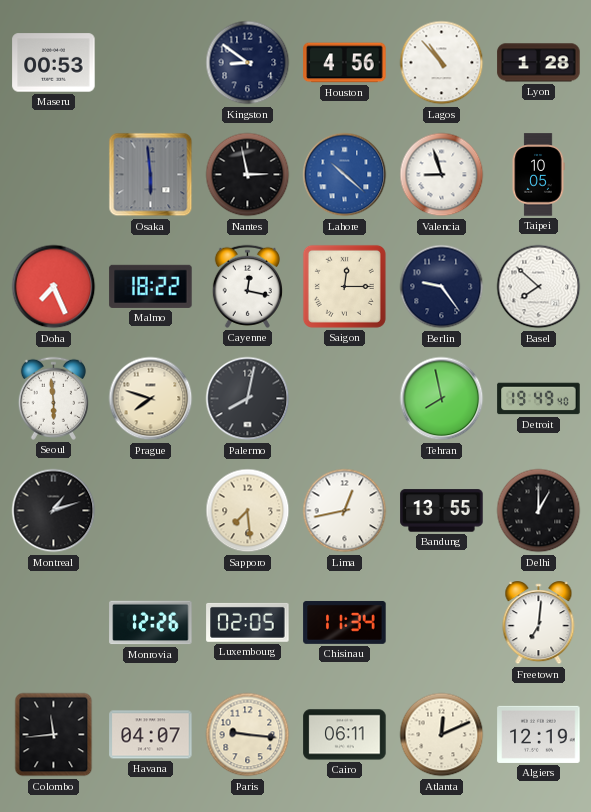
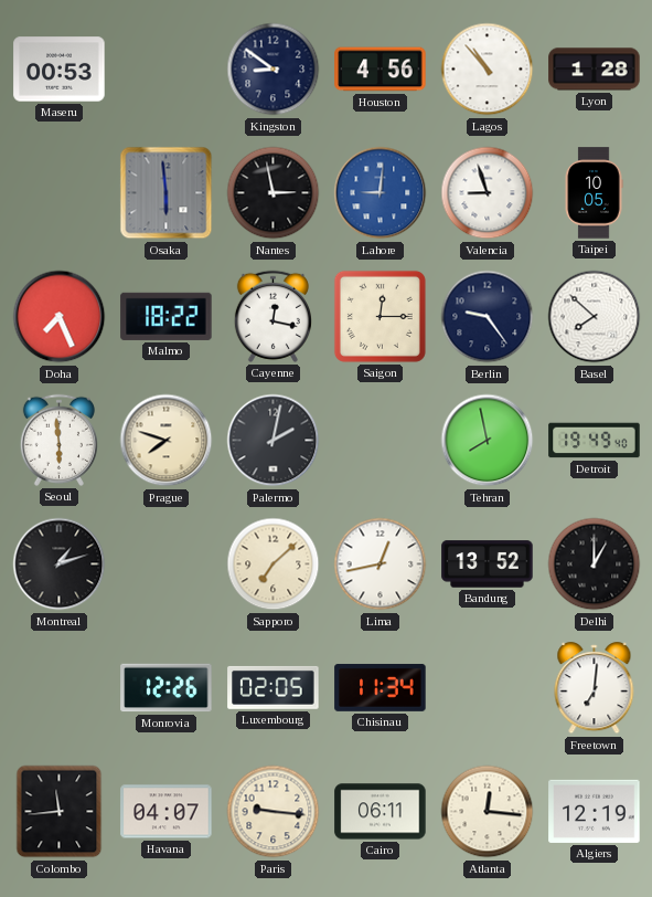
Lahore: 10:22 -> 9:01 (381, 193)
Palermo: 8:02 -> 2:02 (274, 441)
Sapporo: 7:29 -> 7:08 (274, 564)
Bandung: 13:55 -> 13:52 (488, 564)
Atlanta: 12:11 -> 12:16 (488, 812)
